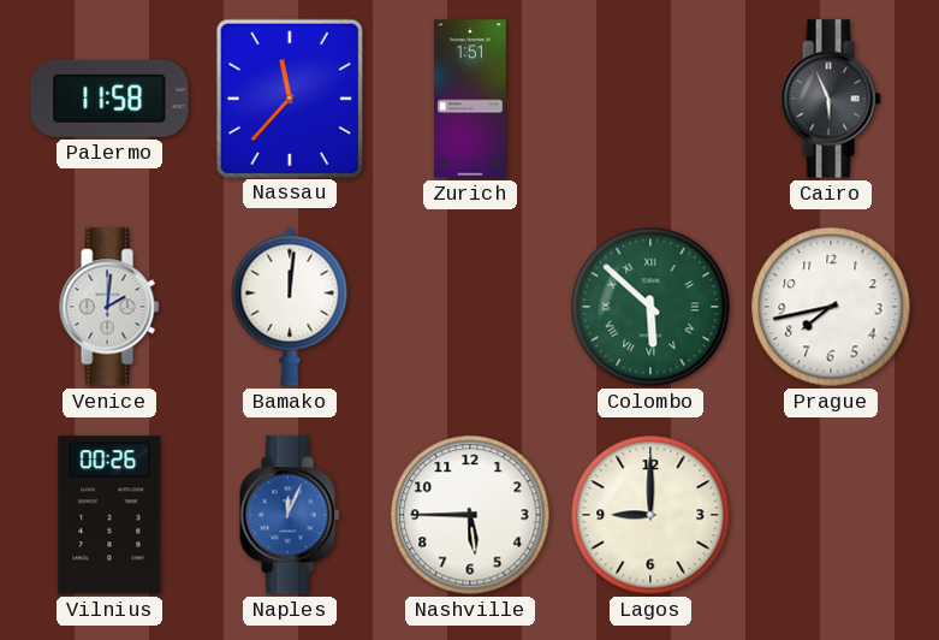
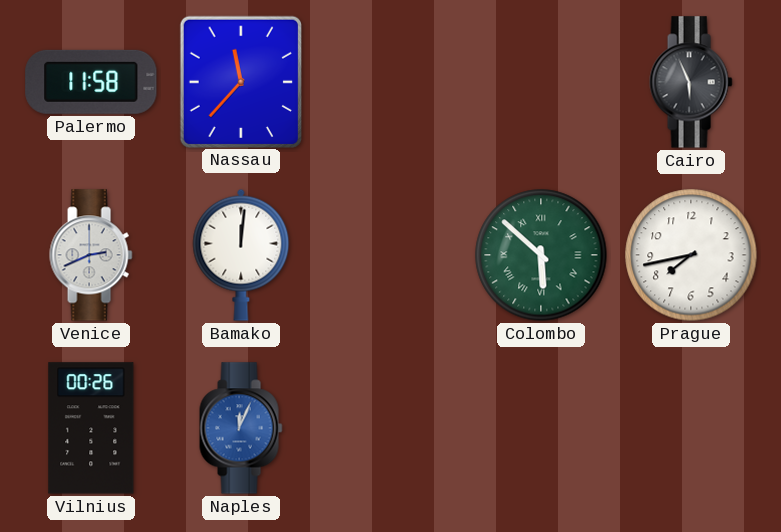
Zurich: 1:51 -> none (471, 99)
Venice: 2:01 -> 2:41 (91, 255)
Nashville: 5:45 -> none (470, 515)
Lagos: 9:00 -> none (650, 515)
